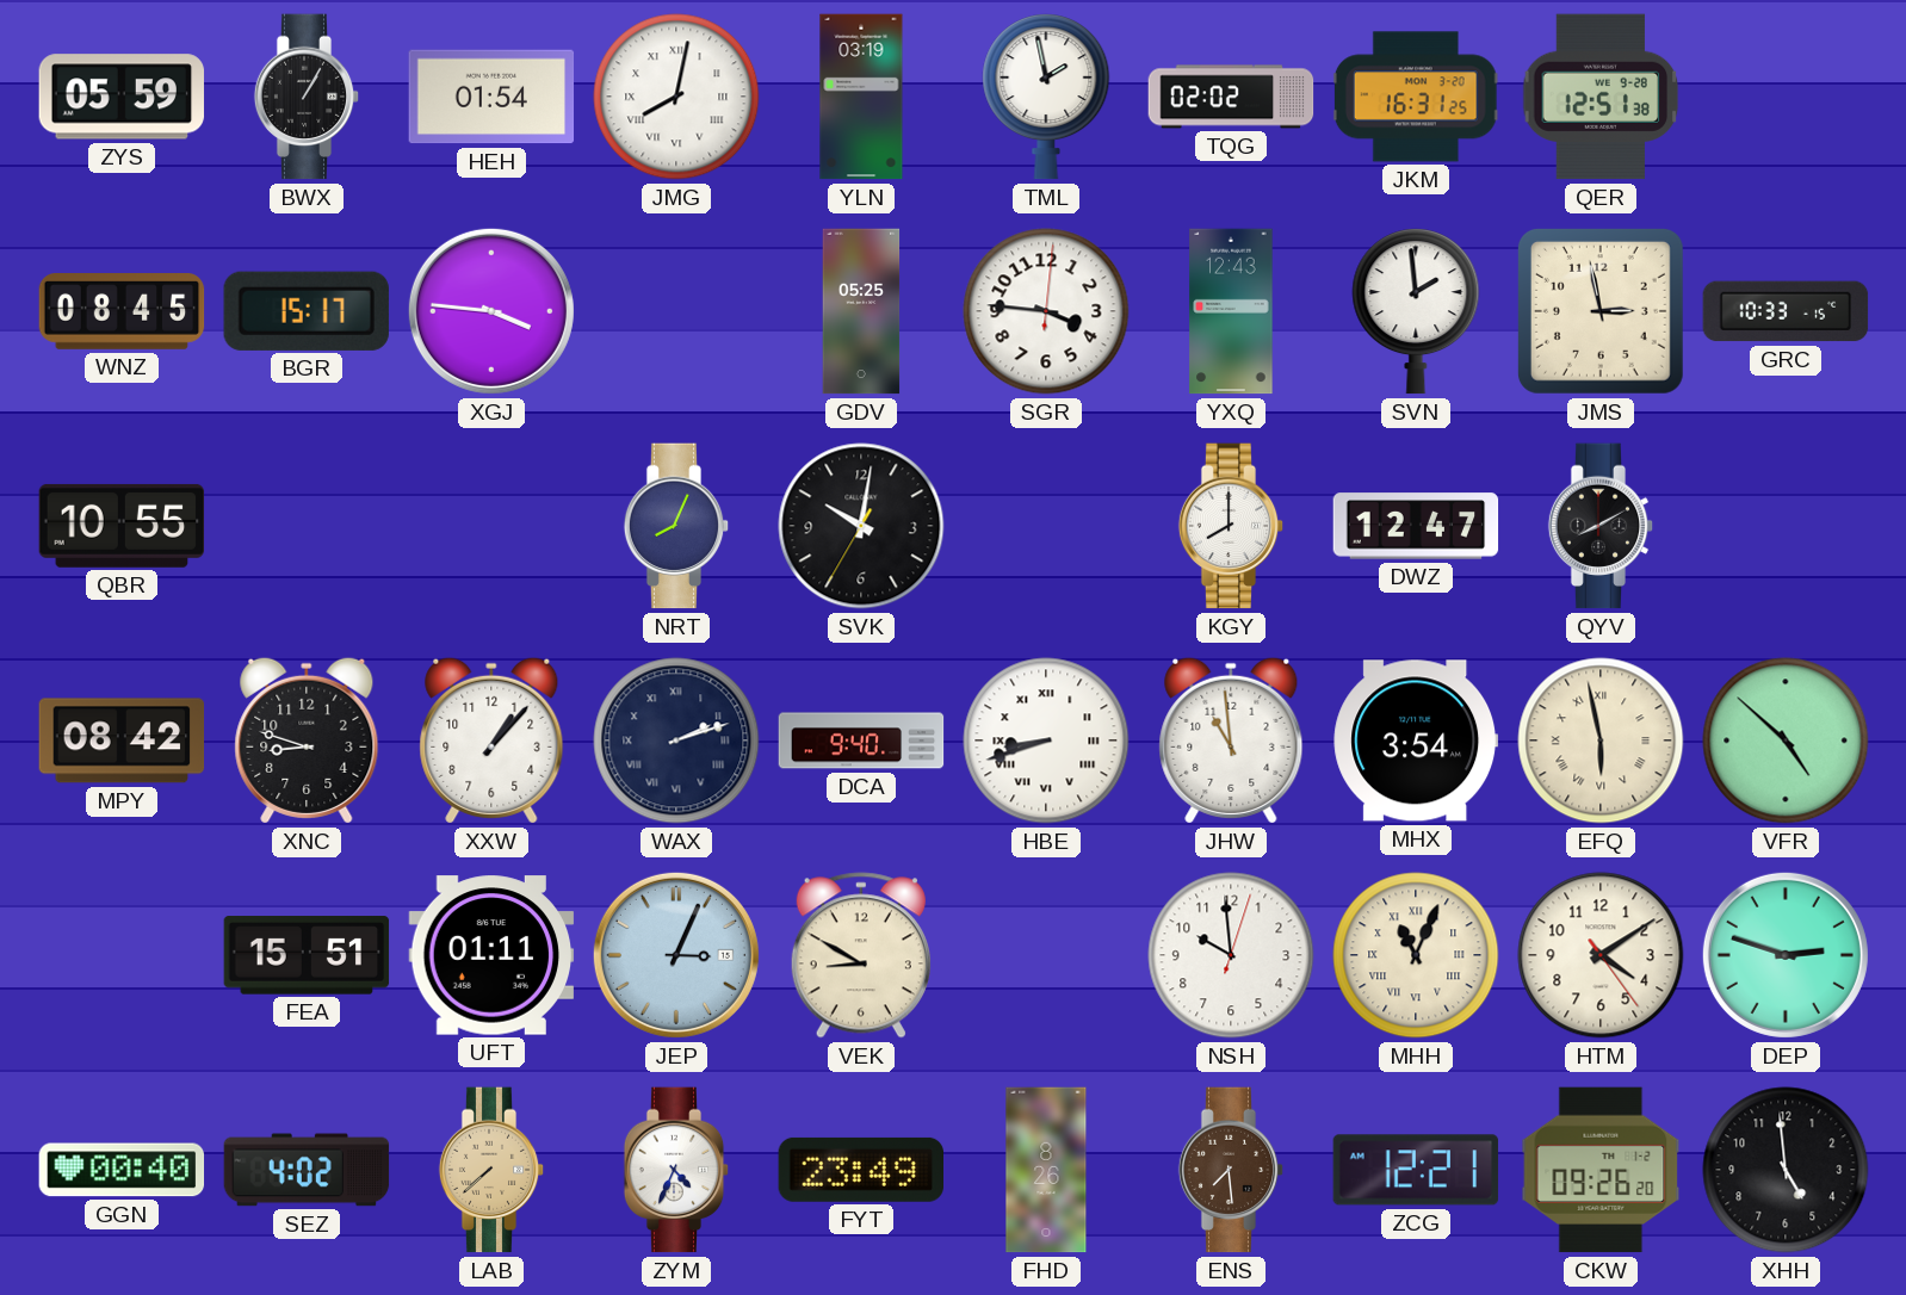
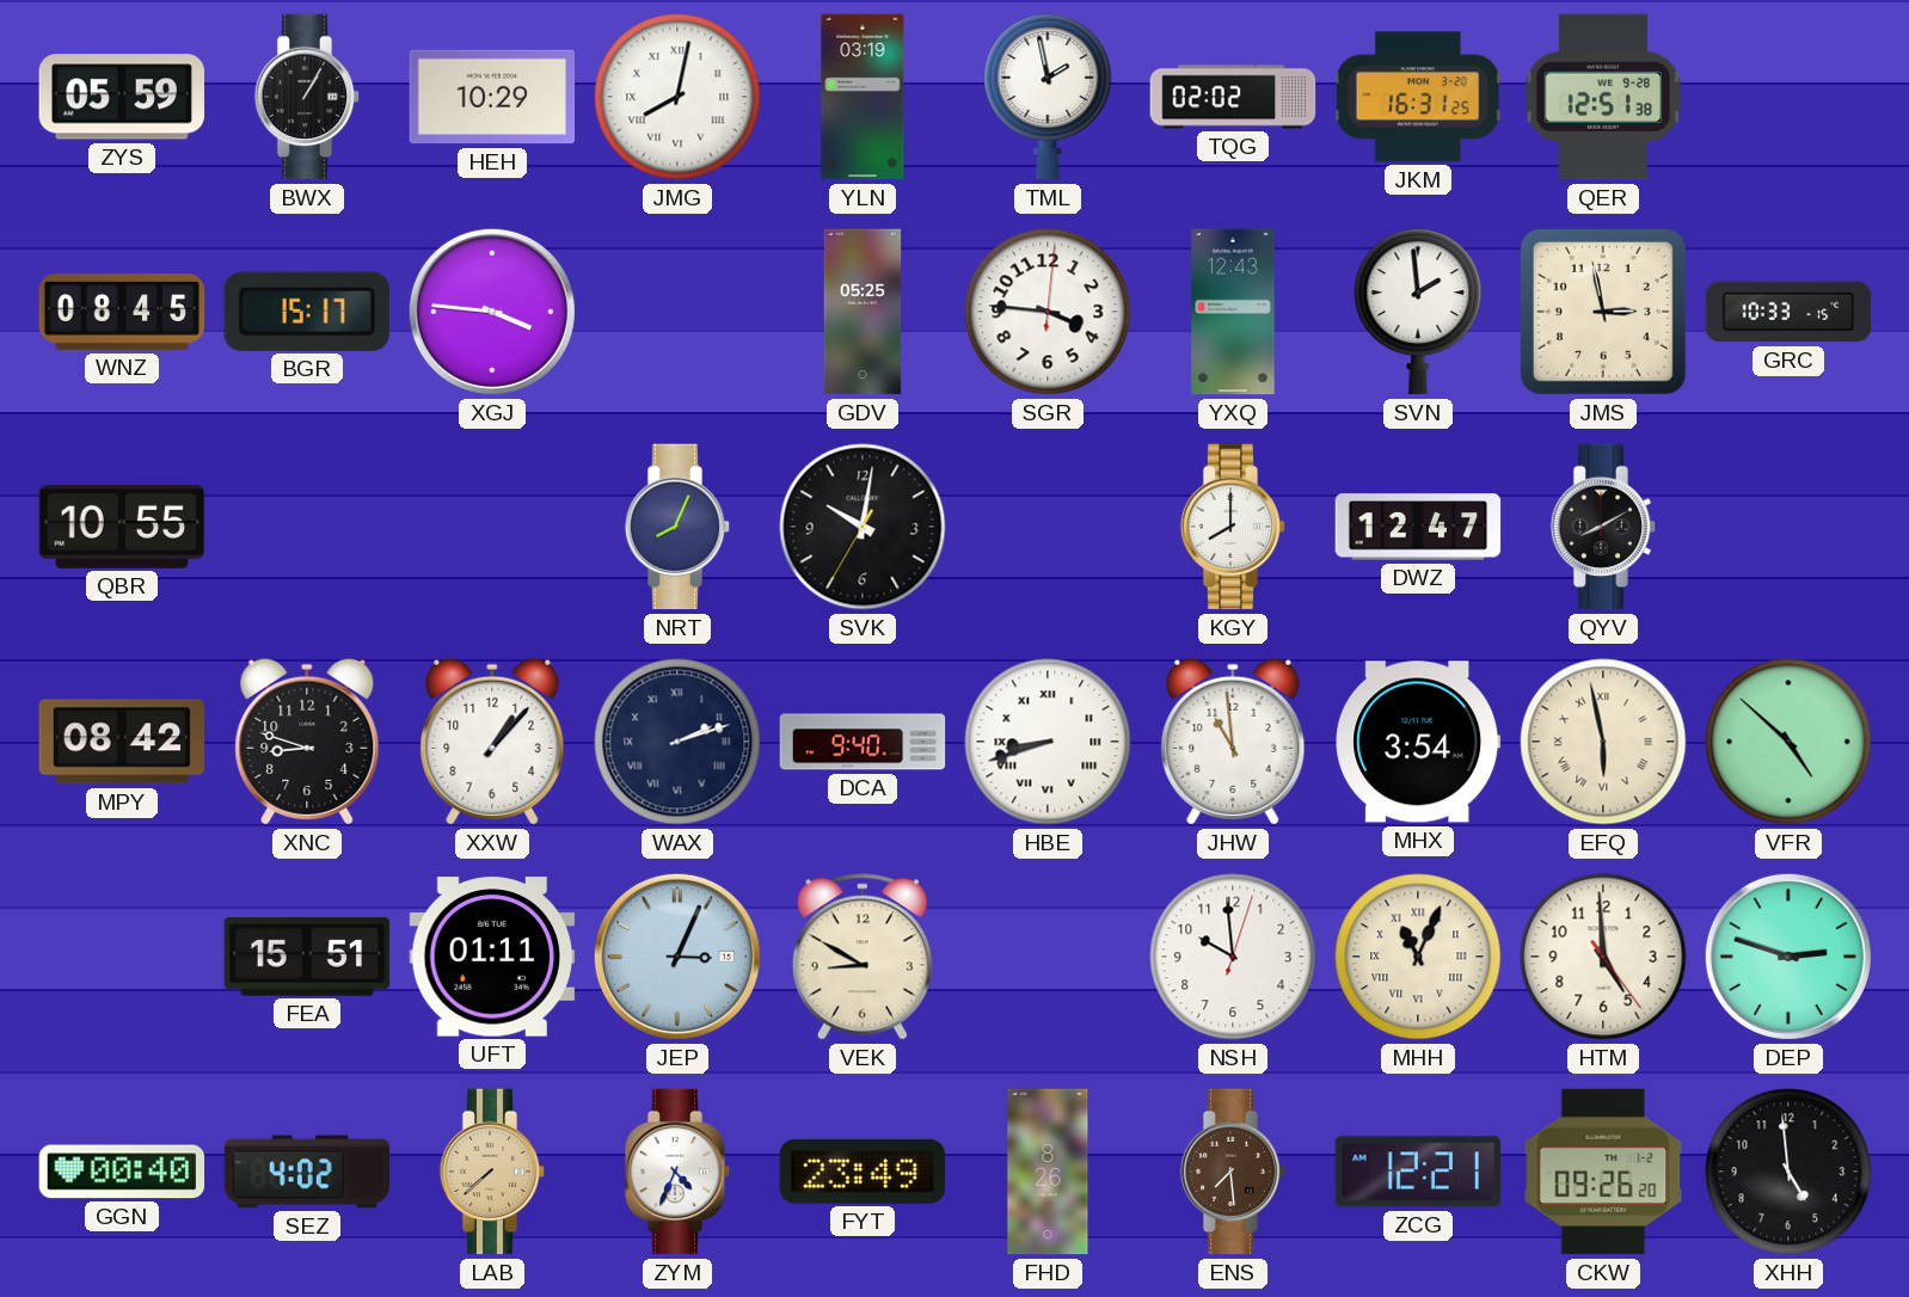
HEH: 01:54 -> 10:29 (492, 97)
HTM: 4:09 -> 4:59 (1603, 957)
